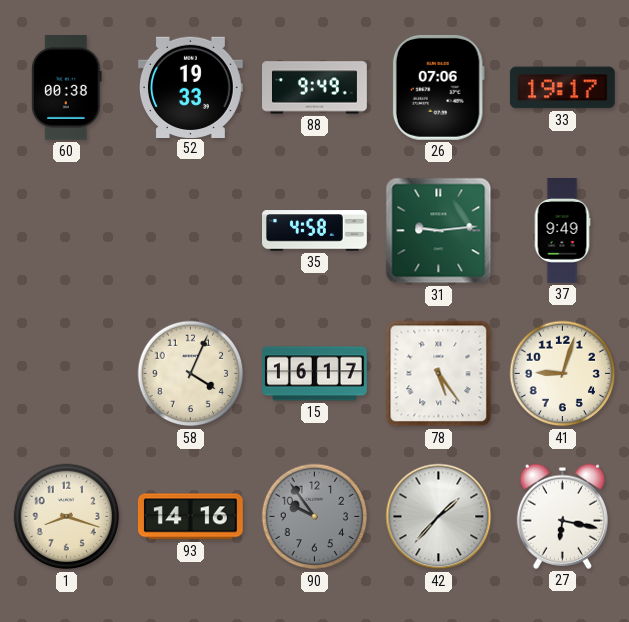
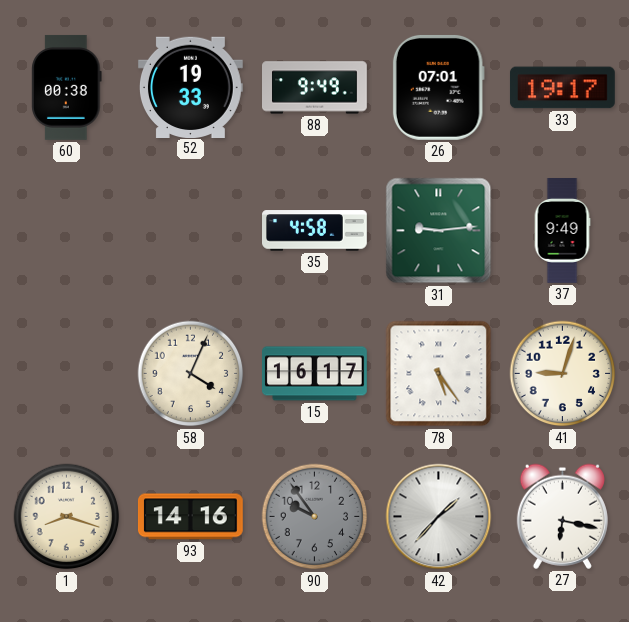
26: 07:06 -> 07:01 (438, 87)
